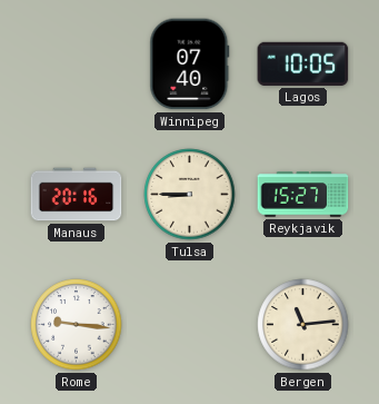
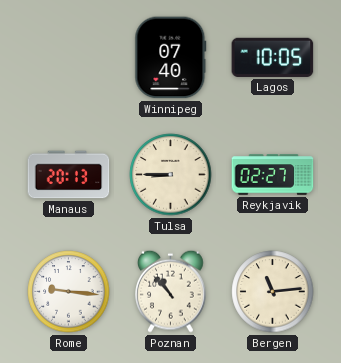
Manaus: 20:16 -> 20:13 (69, 175)
Reykjavik: 15:27 -> 02:27 (273, 175)
Poznan: none -> 10:53 (171, 291)
